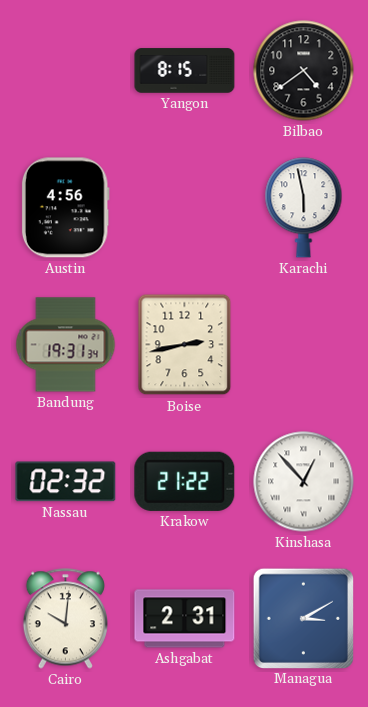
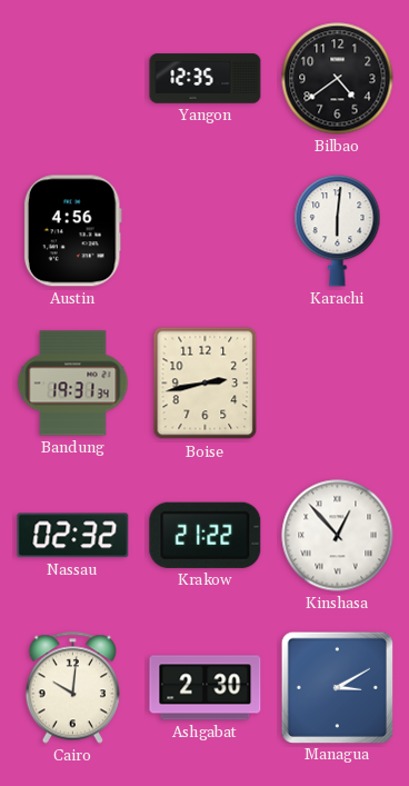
Yangon: 8:15 -> 12:35 (206, 79)
Karachi: 5:58 -> 6:01 (338, 231)
Ashgabat: 2:31 -> 2:30 (206, 688)
